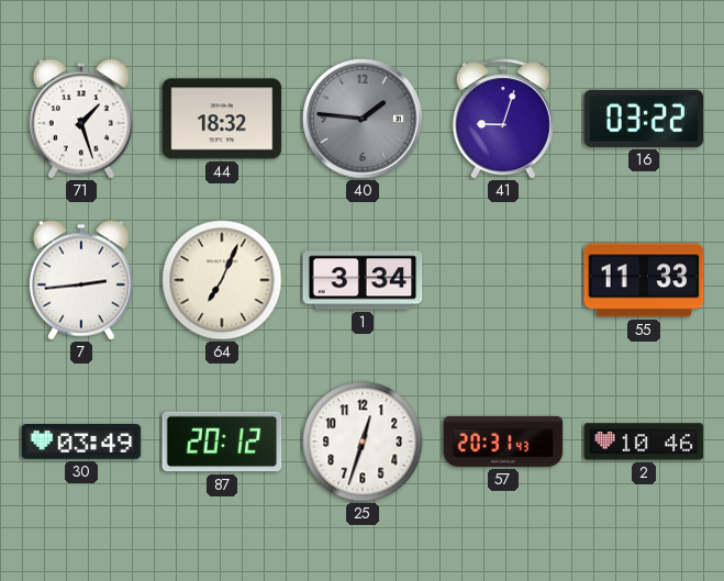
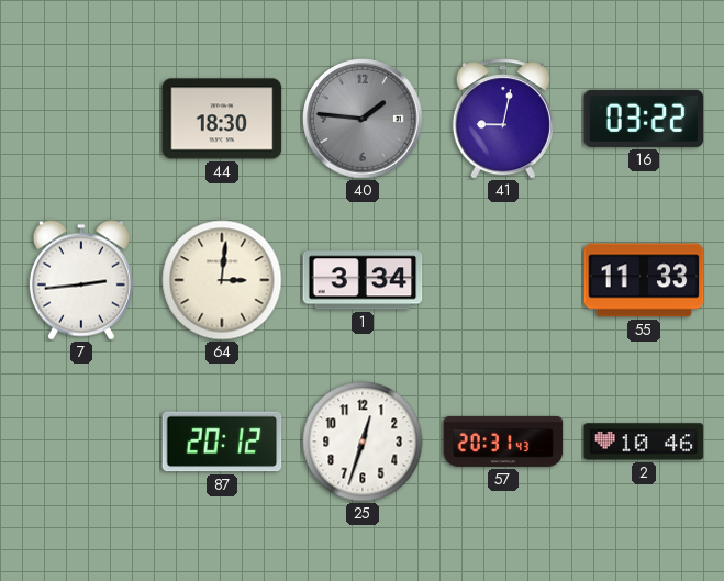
71: 1:27 -> none (81, 119)
44: 18:32 -> 18:30 (222, 119)
41: 9:03 -> 9:02 (503, 119)
64: 7:04 -> 3:01 (222, 280)
30: 03:49 -> none (81, 443)
